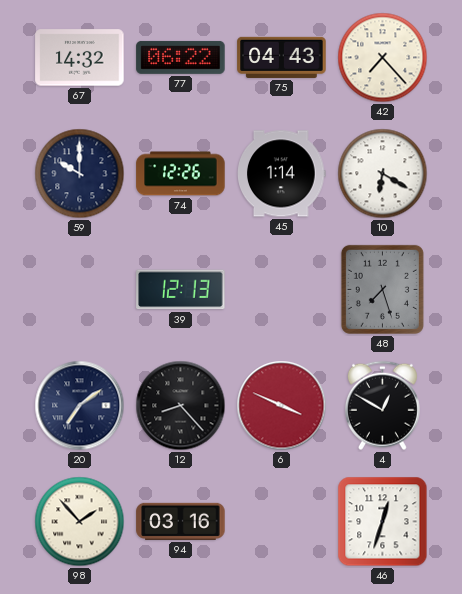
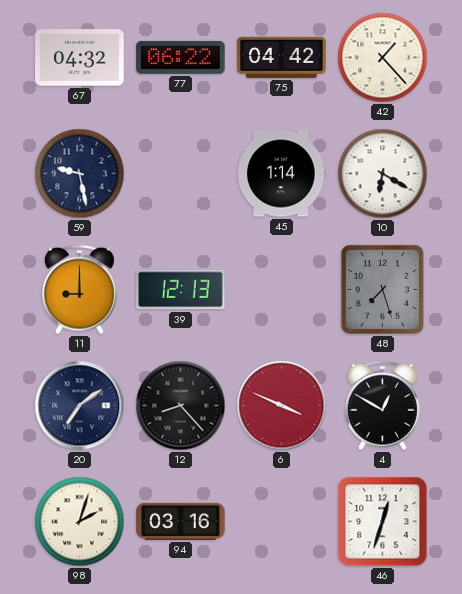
67: 14:32 -> 04:32 (80, 58)
75: 04:43 -> 04:42 (282, 57)
42: 7:23 -> 1:23 (383, 58)
59: 10:00 -> 9:28 (80, 174)
74: 12:26 -> none (181, 174)
11: none -> 9:00 (79, 290)
98: 1:53 -> 2:03 (80, 522)
